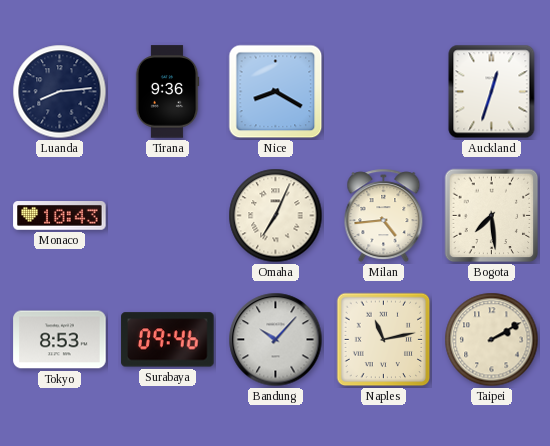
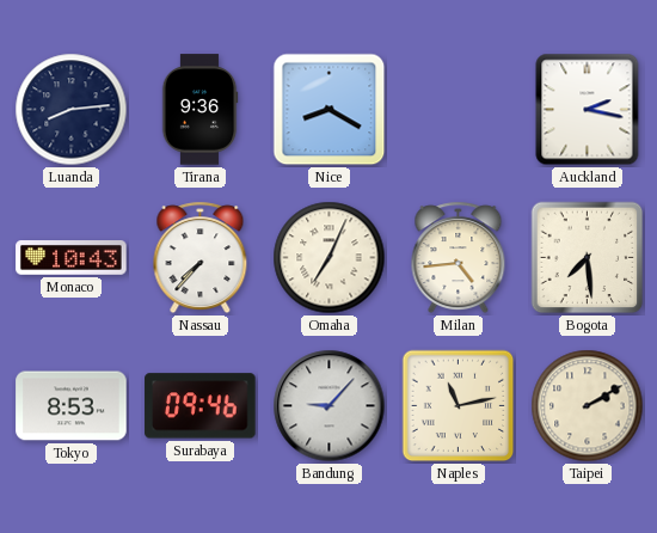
Auckland: 12:33 -> 2:17 (588, 110)
Nassau: none -> 7:37 (201, 258)
Bandung: 10:07 -> 9:07 (330, 406)
